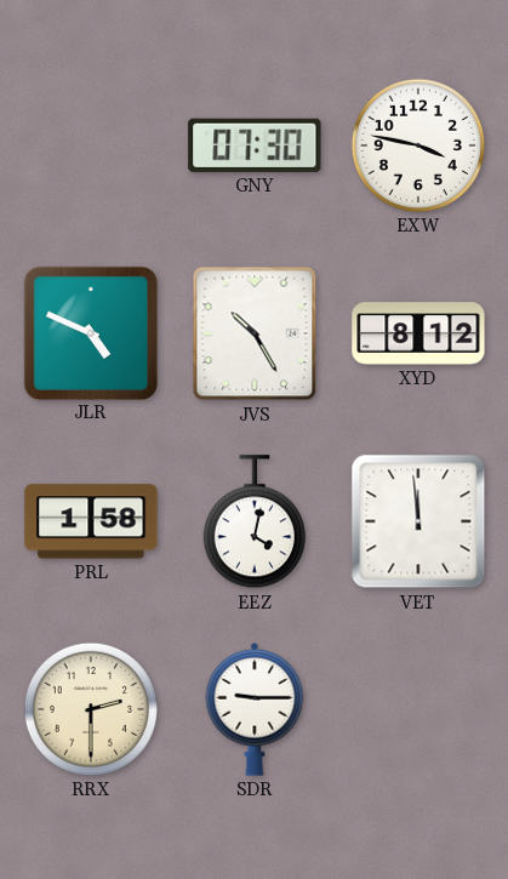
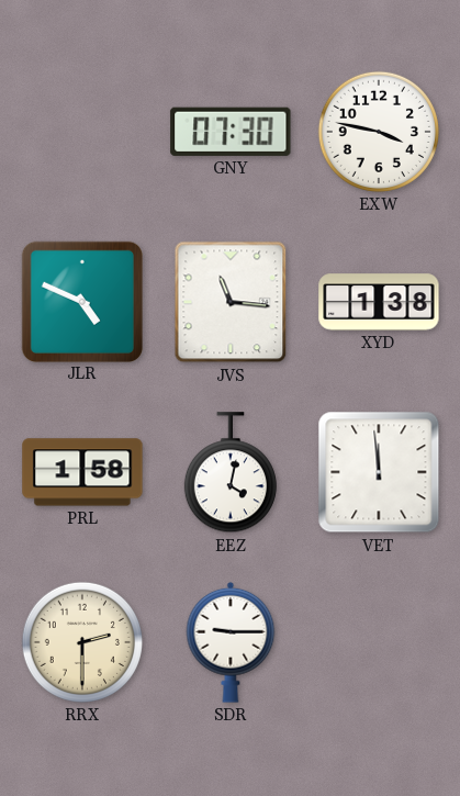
JVS: 10:25 -> 11:16 (231, 302)
XYD: 8:12 -> 1:38 (379, 302)
